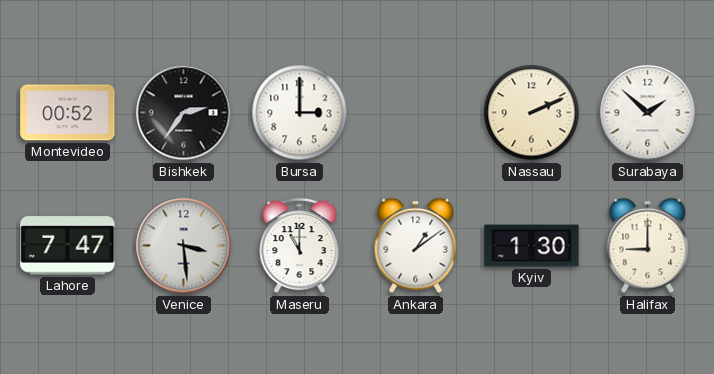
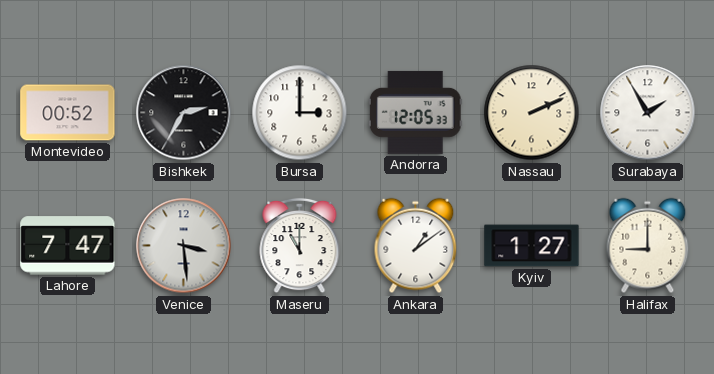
Bishkek: 2:36 -> 2:35 (184, 113)
Andorra: none -> 12:05 (415, 112)
Surabaya: 1:52 -> 1:55 (648, 113)
Kyiv: 1:30 -> 1:27 (532, 246)
